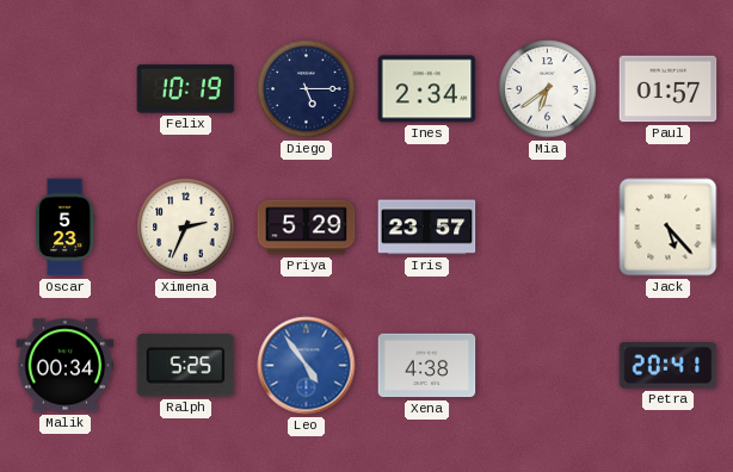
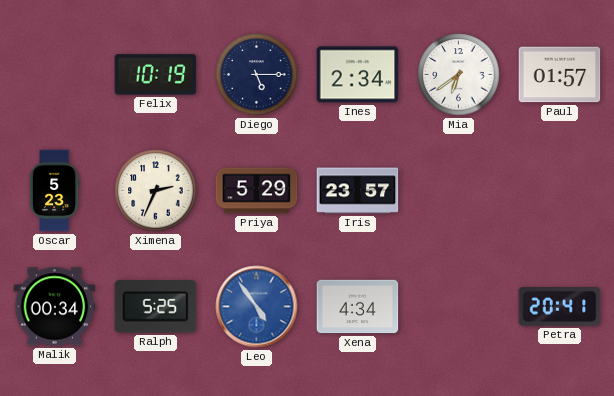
Jack: 5:23 -> none (669, 228)
Xena: 4:38 -> 4:34 (358, 307)
